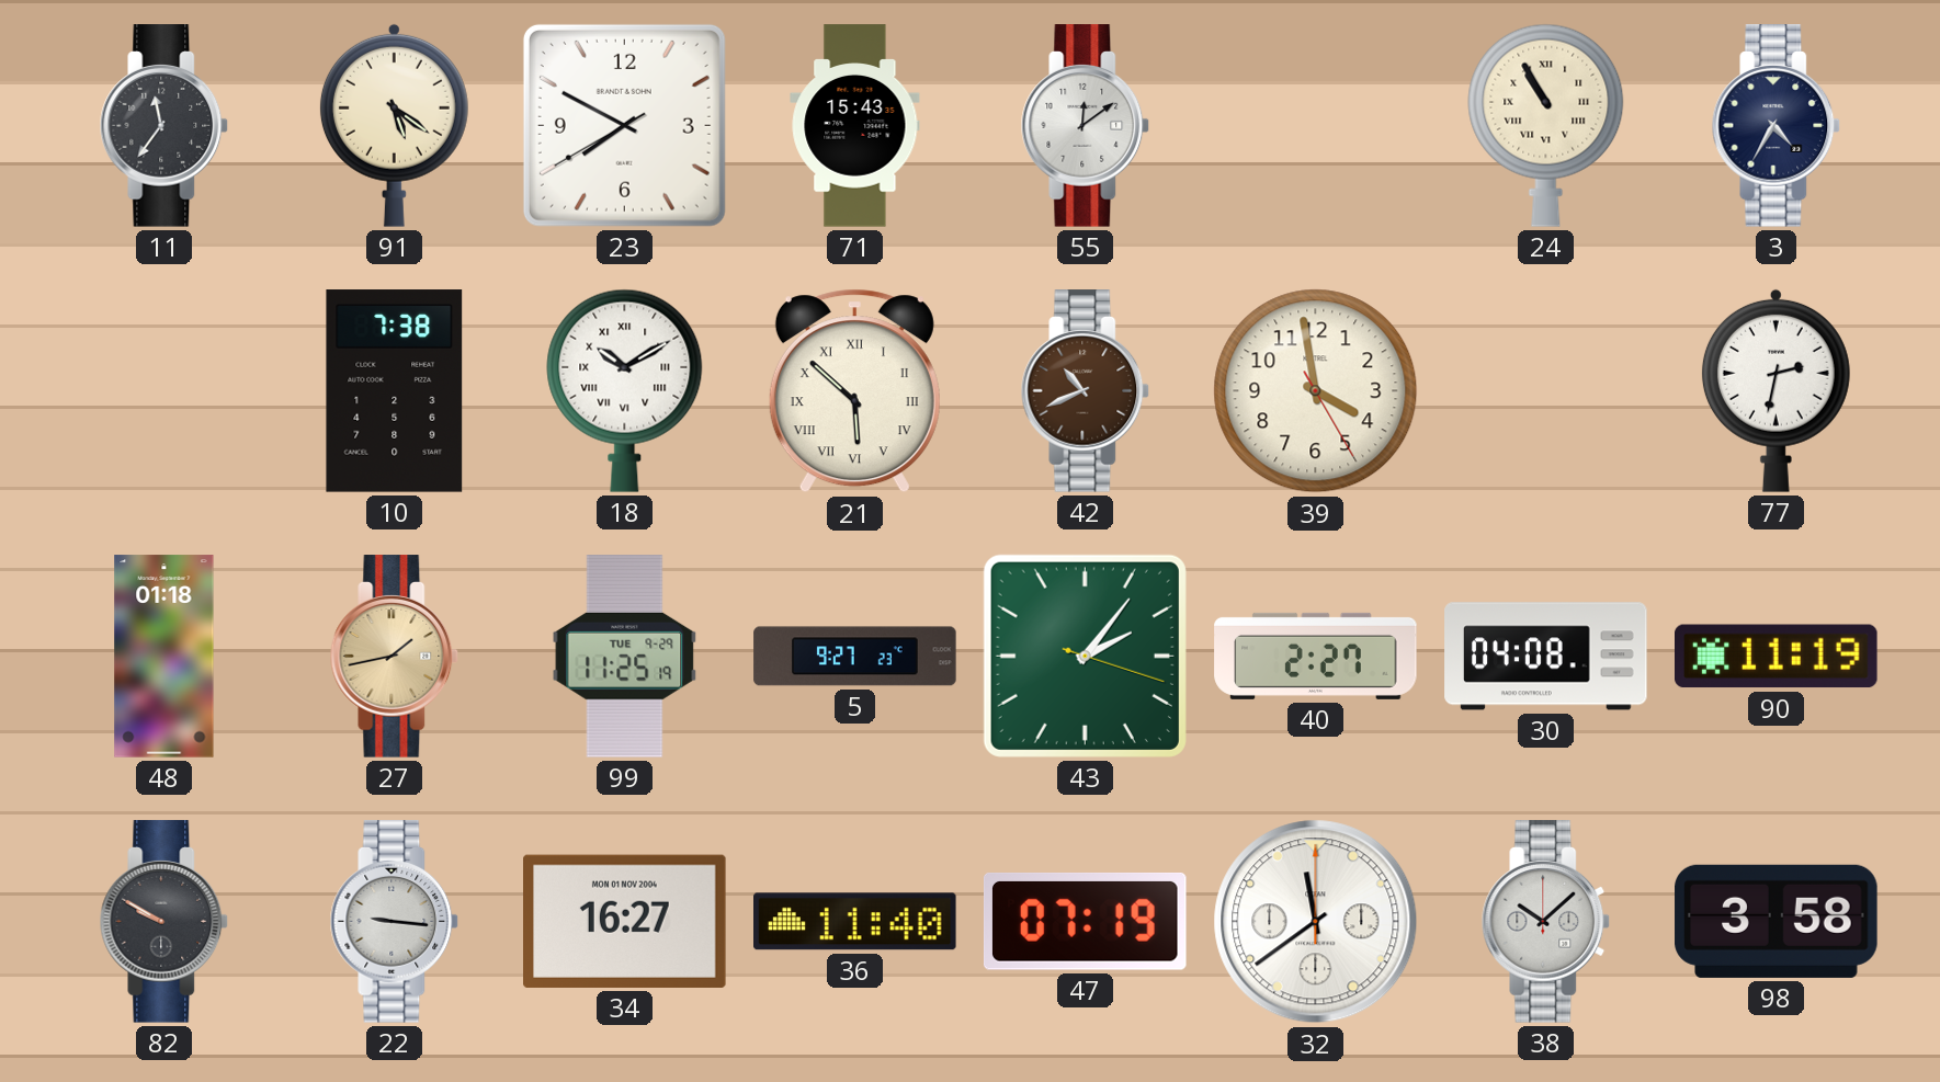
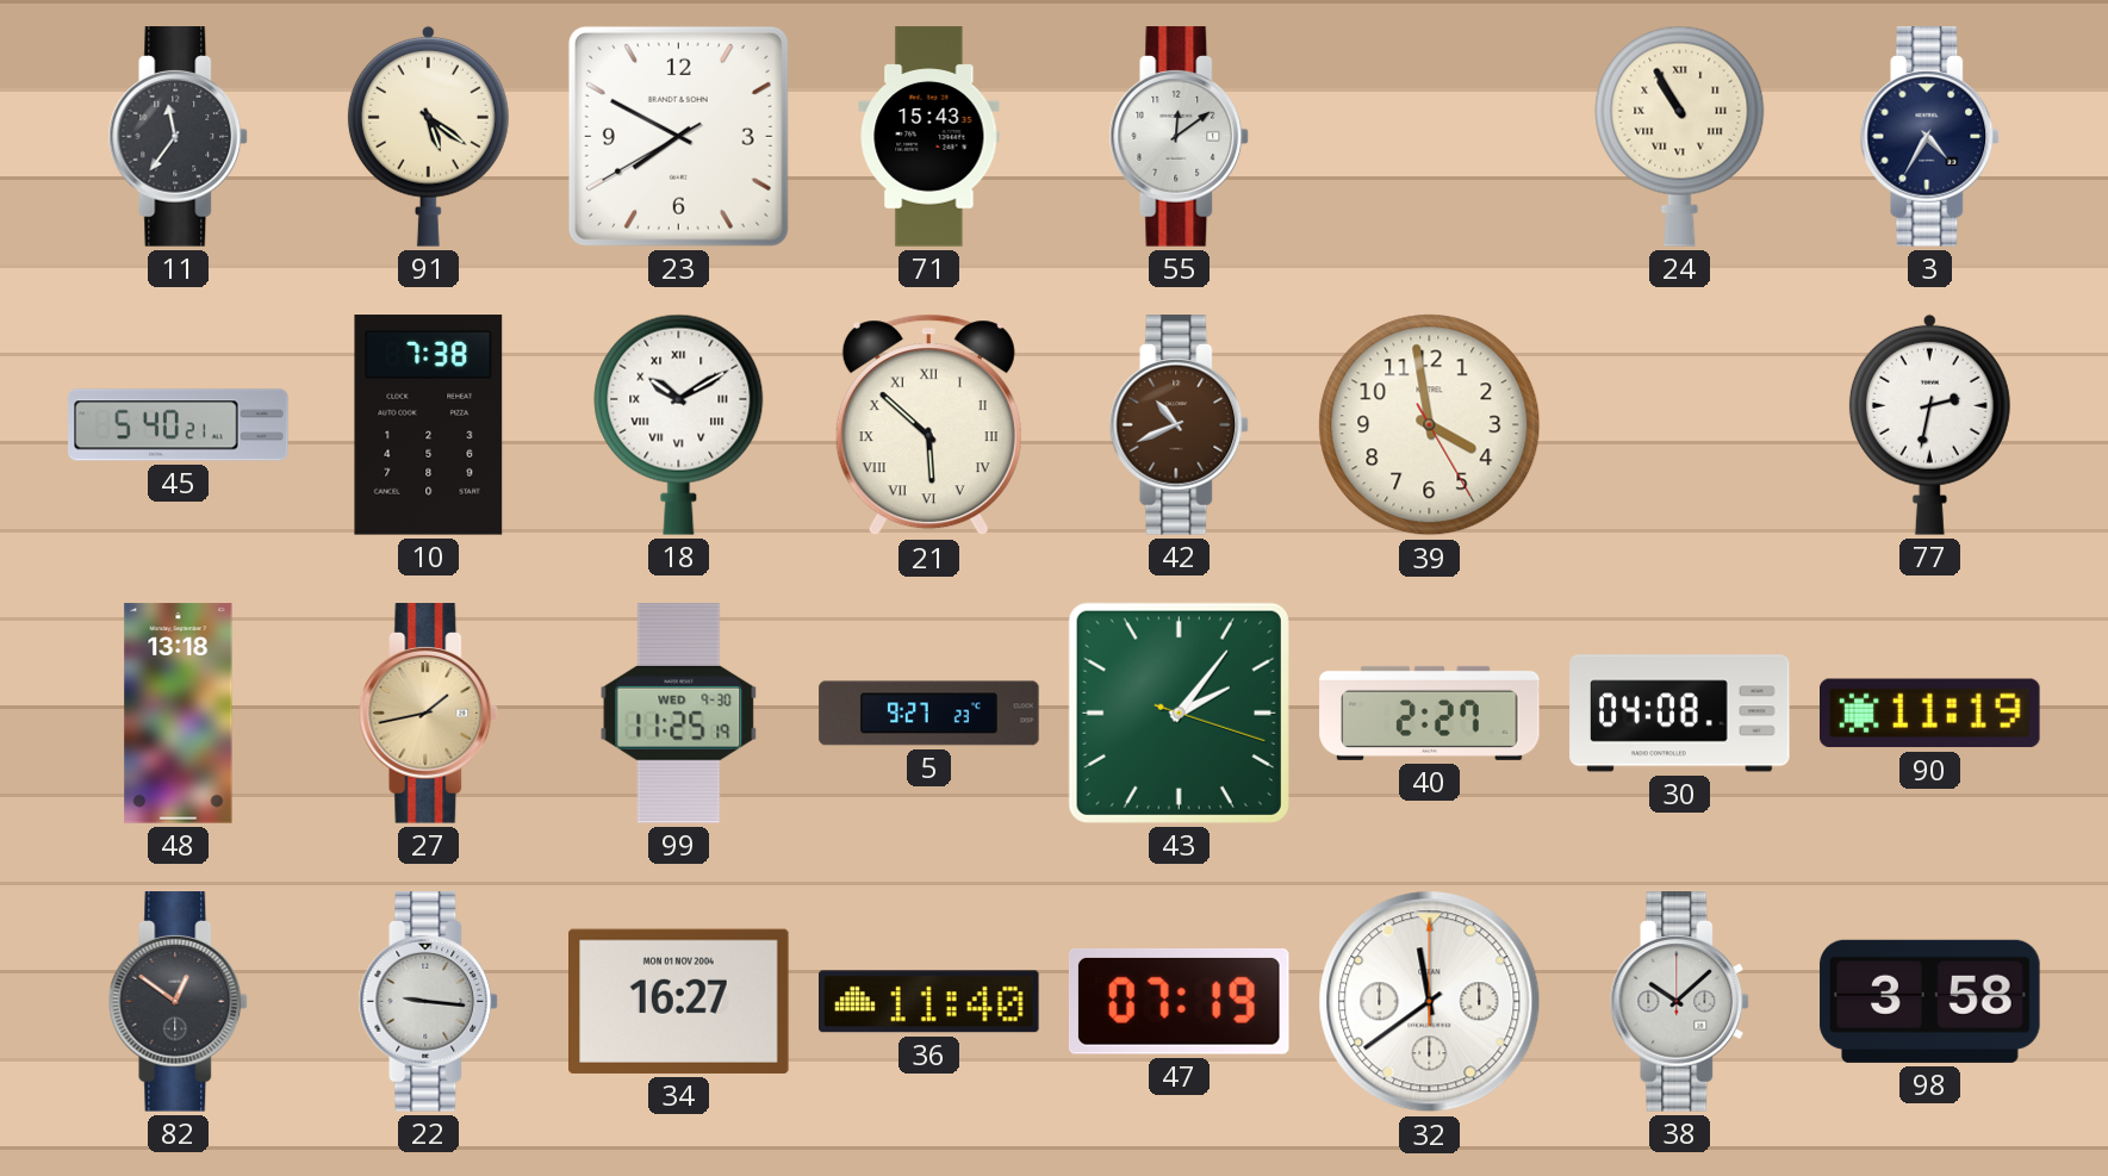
45: none -> 5:40 (179, 425)
48: 01:18 -> 13:18 (179, 714)
99 date: TUE 9-29 -> WED 9-30 (679, 714)
82: 9:50 -> 12:51 (179, 1002)
